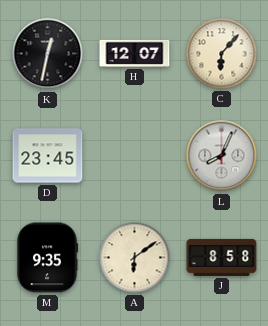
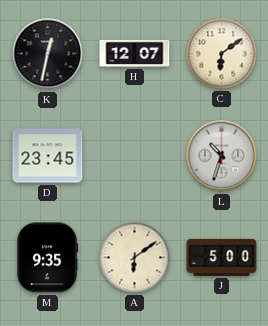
C: 6:07 -> 6:09 (222, 54)
L: 8:04 -> 10:33 (222, 156)
J: 8:58 -> 5:00 (222, 257)
